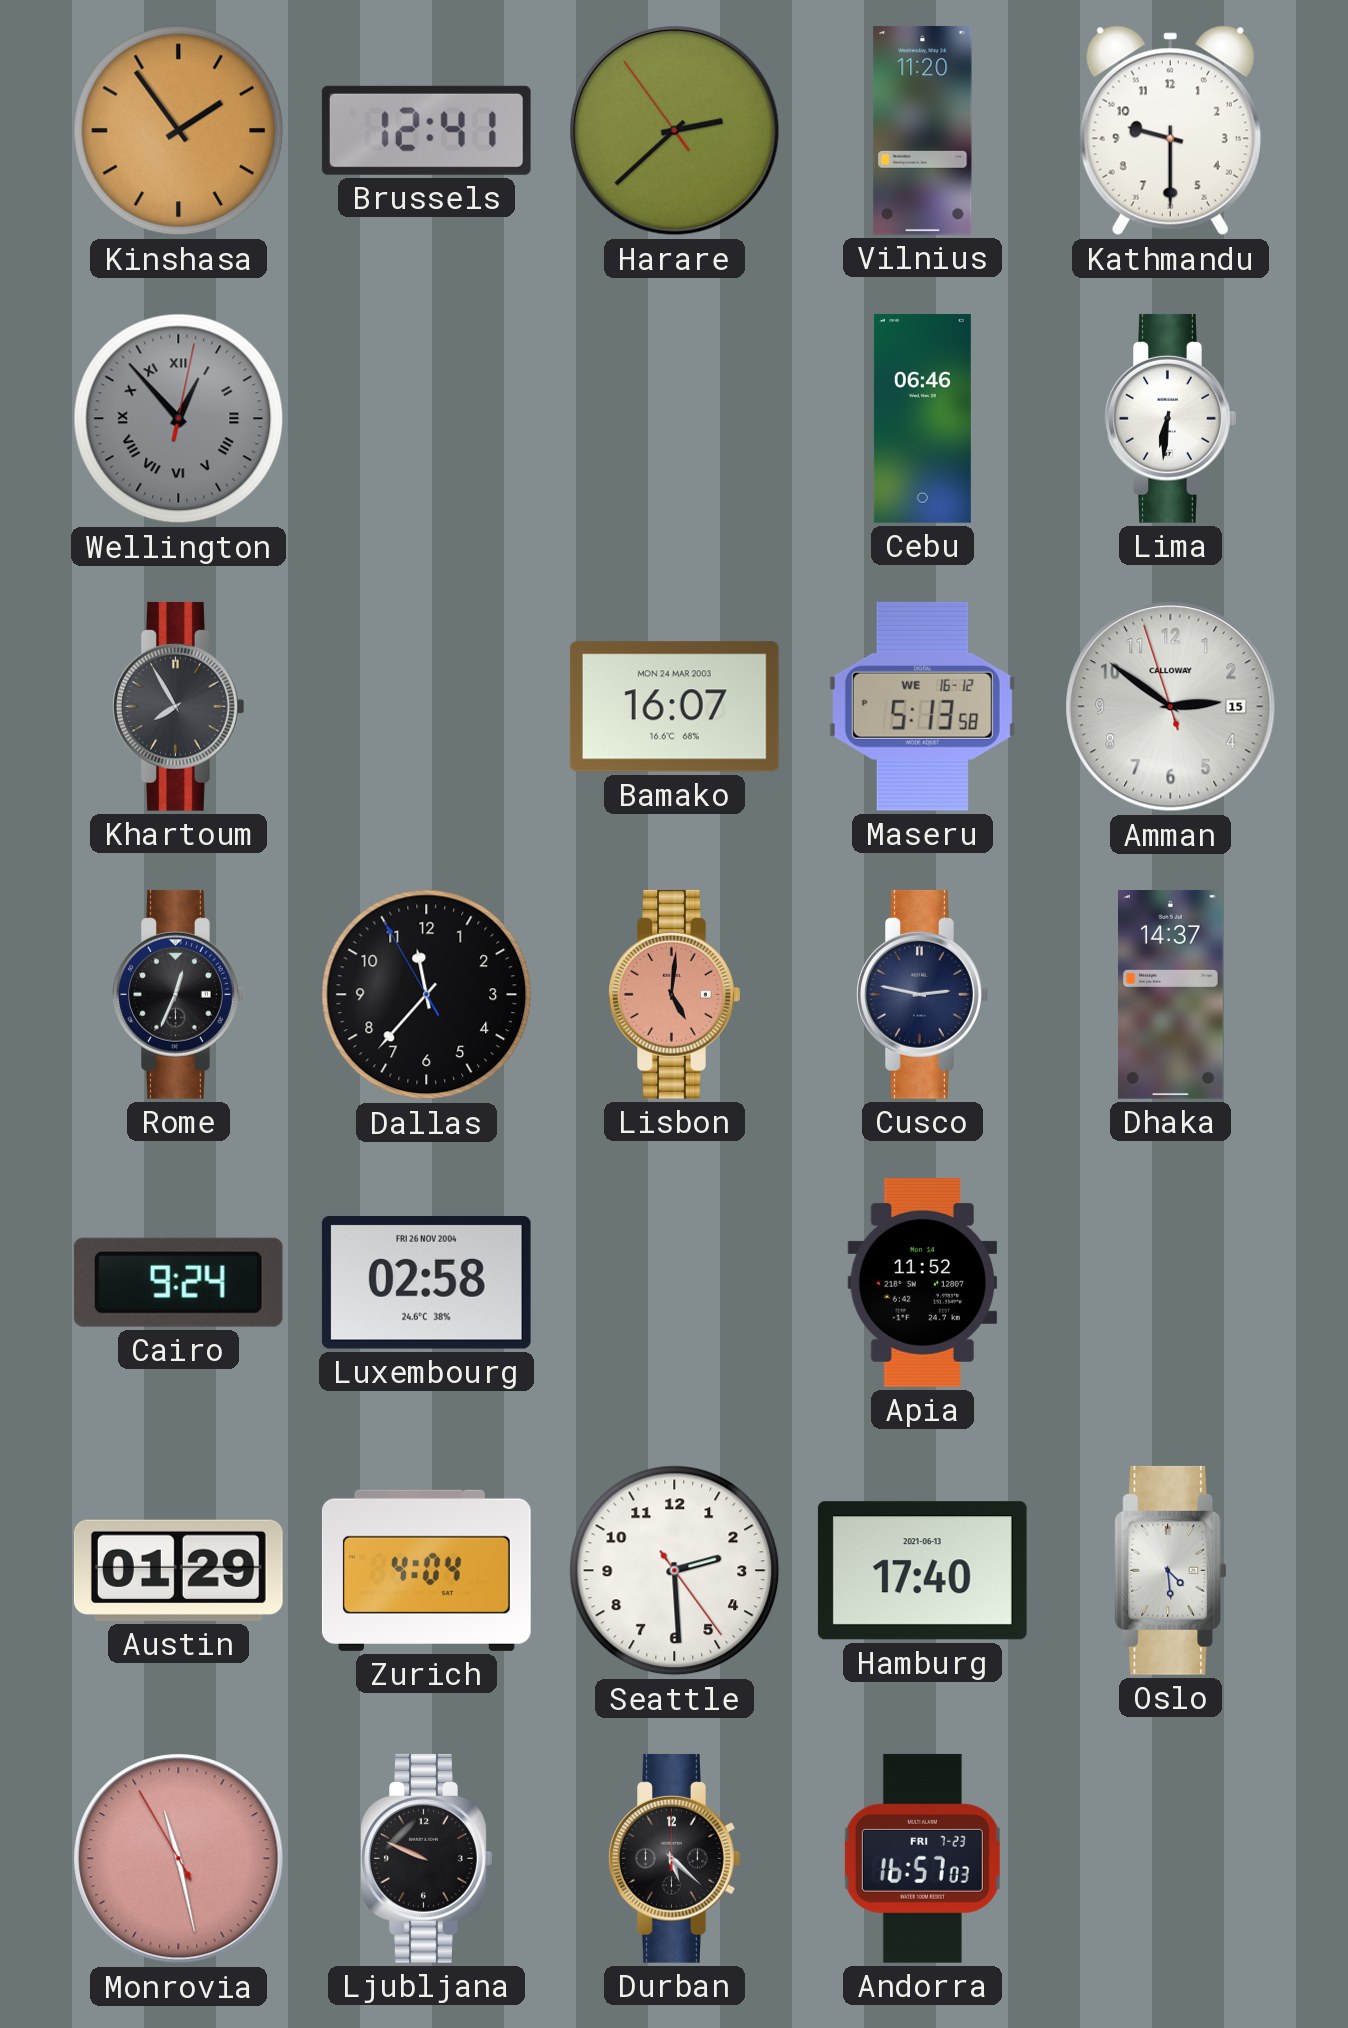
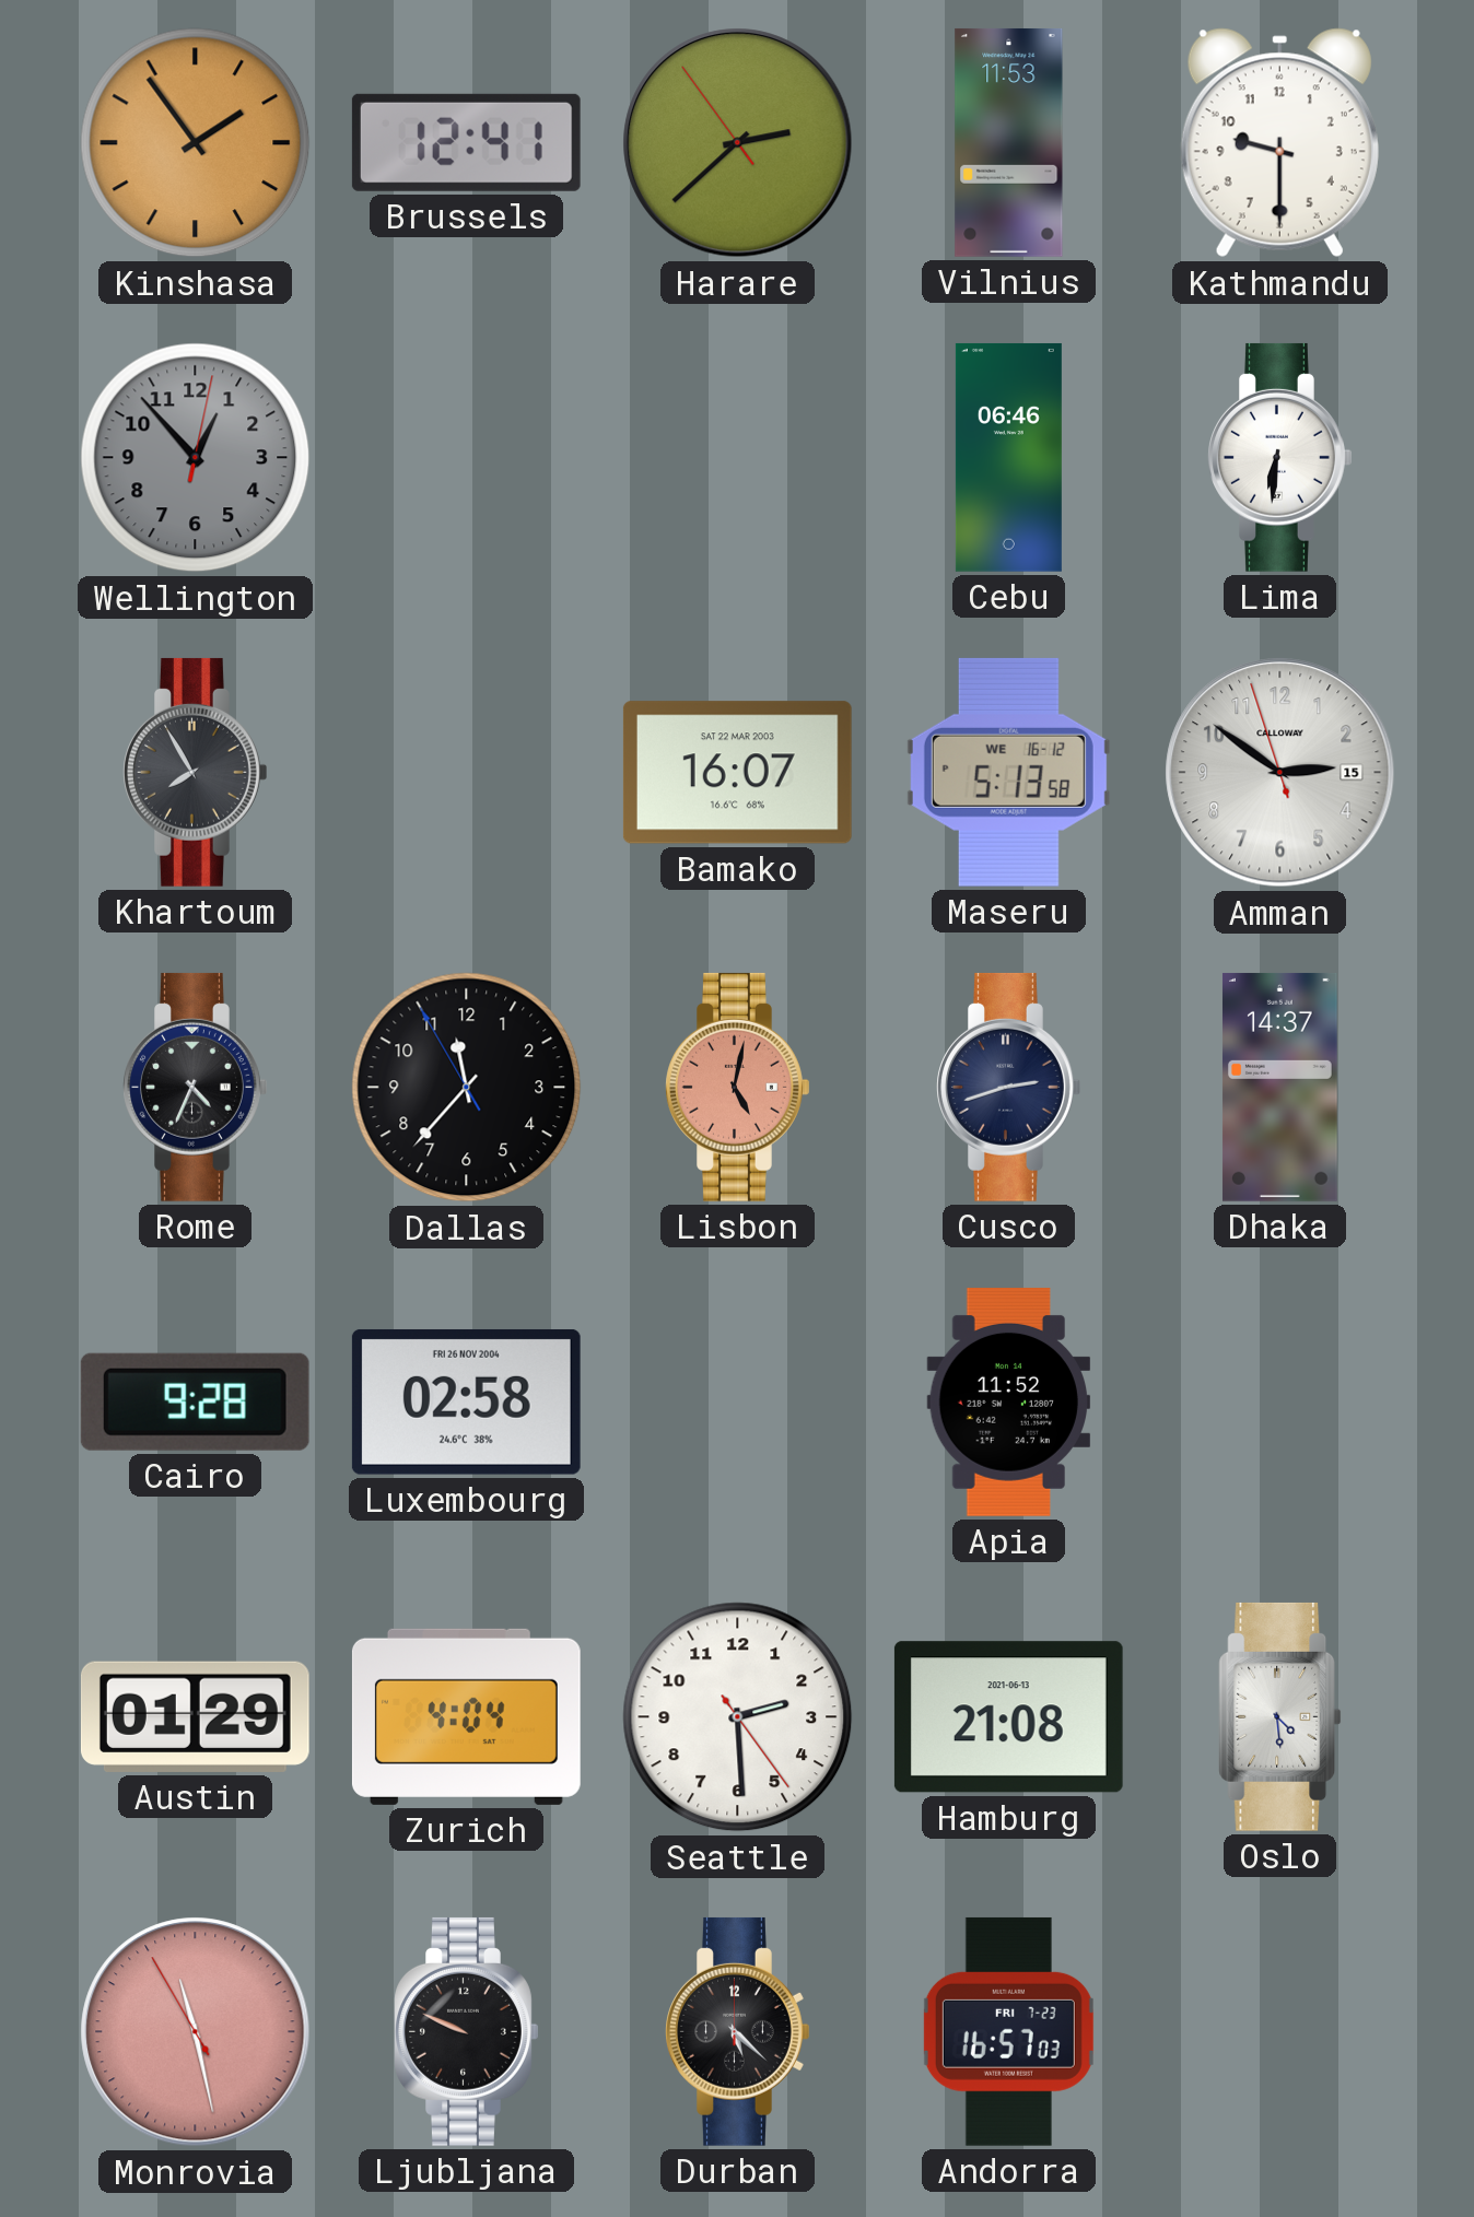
Vilnius: 11:20 -> 11:53 (1009, 142)
Wellington numerals: Roman -> Arabic (196, 458)
Bamako date: MON 24 MAR 2003 -> SAT 22 MAR 2003 (737, 773)
Rome: 12:34 -> 4:34 (196, 1087)
Lisbon: 5:01 -> 5:02 (738, 1087)
Cusco: 2:47 -> 2:42 (1009, 1087)
Cairo: 9:24 -> 9:28 (195, 1401)
Hamburg: 17:40 -> 21:08 (1008, 1717)
